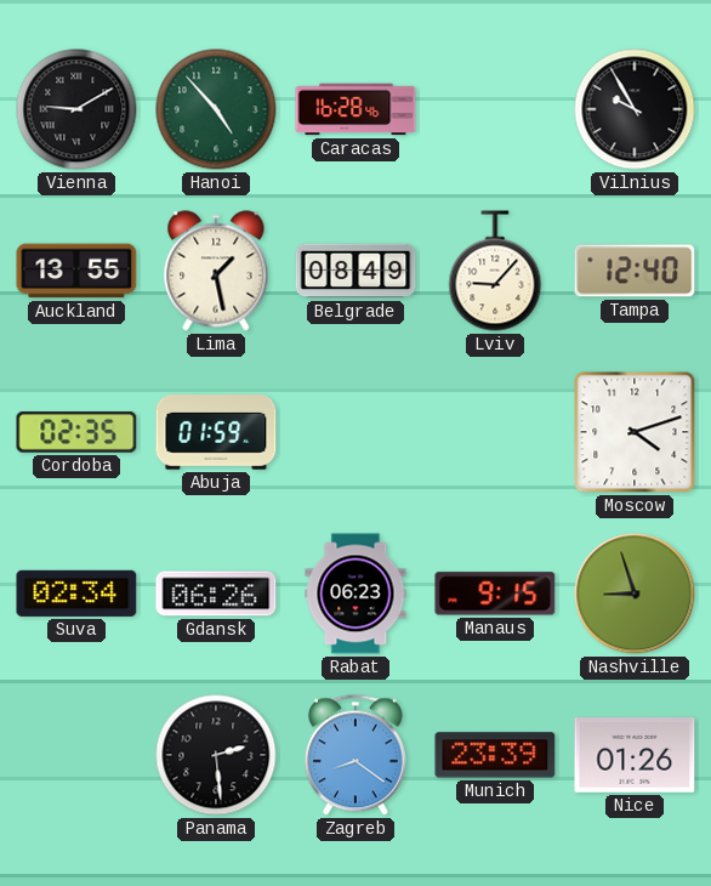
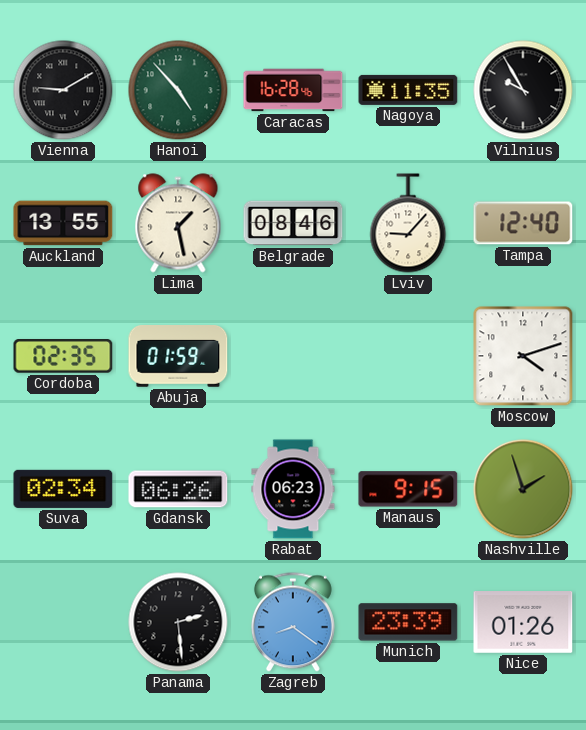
Nagoya: none -> 11:35 (408, 90)
Belgrade: 08:49 -> 08:46 (293, 223)
Nashville: 8:57 -> 1:57 (523, 489)
